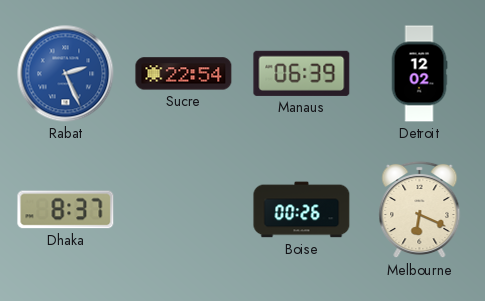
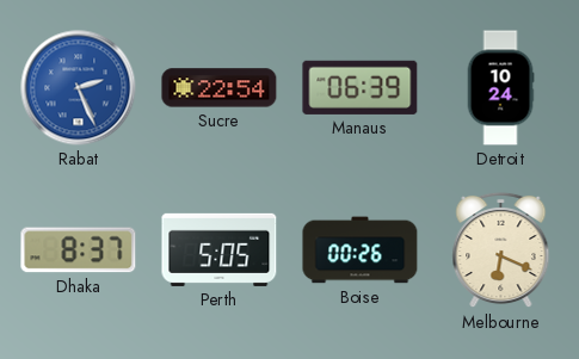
Detroit: 12:02 -> 10:24 (500, 88)
Perth: none -> 5:05 (220, 249)
